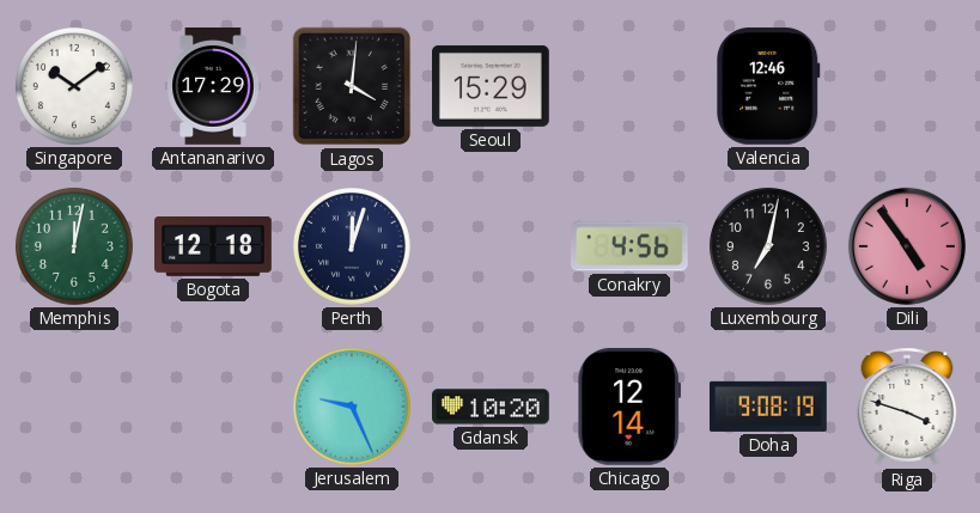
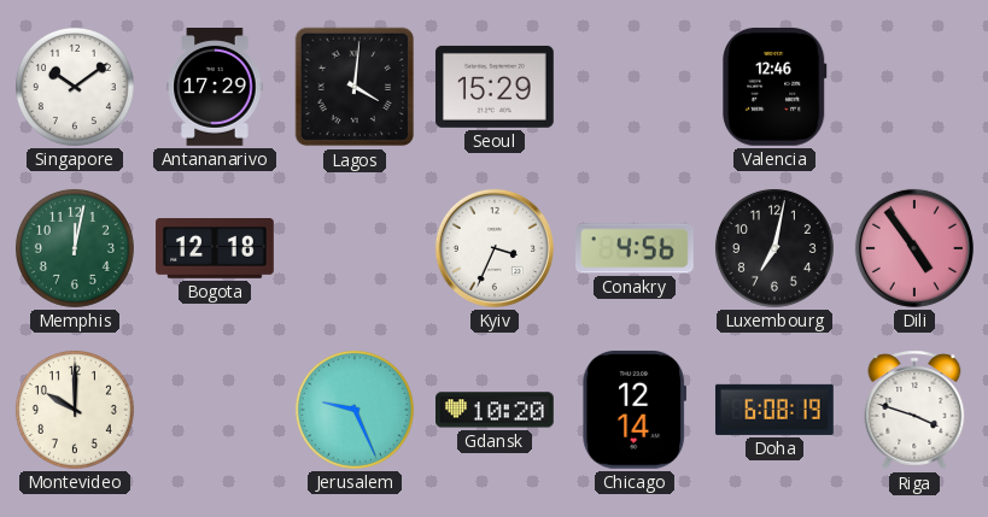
Perth: 12:03 -> none (352, 246)
Kyiv: none -> 3:34 (495, 248)
Montevideo: none -> 10:00 (75, 410)
Doha: 9:08 -> 6:08 (774, 410)
